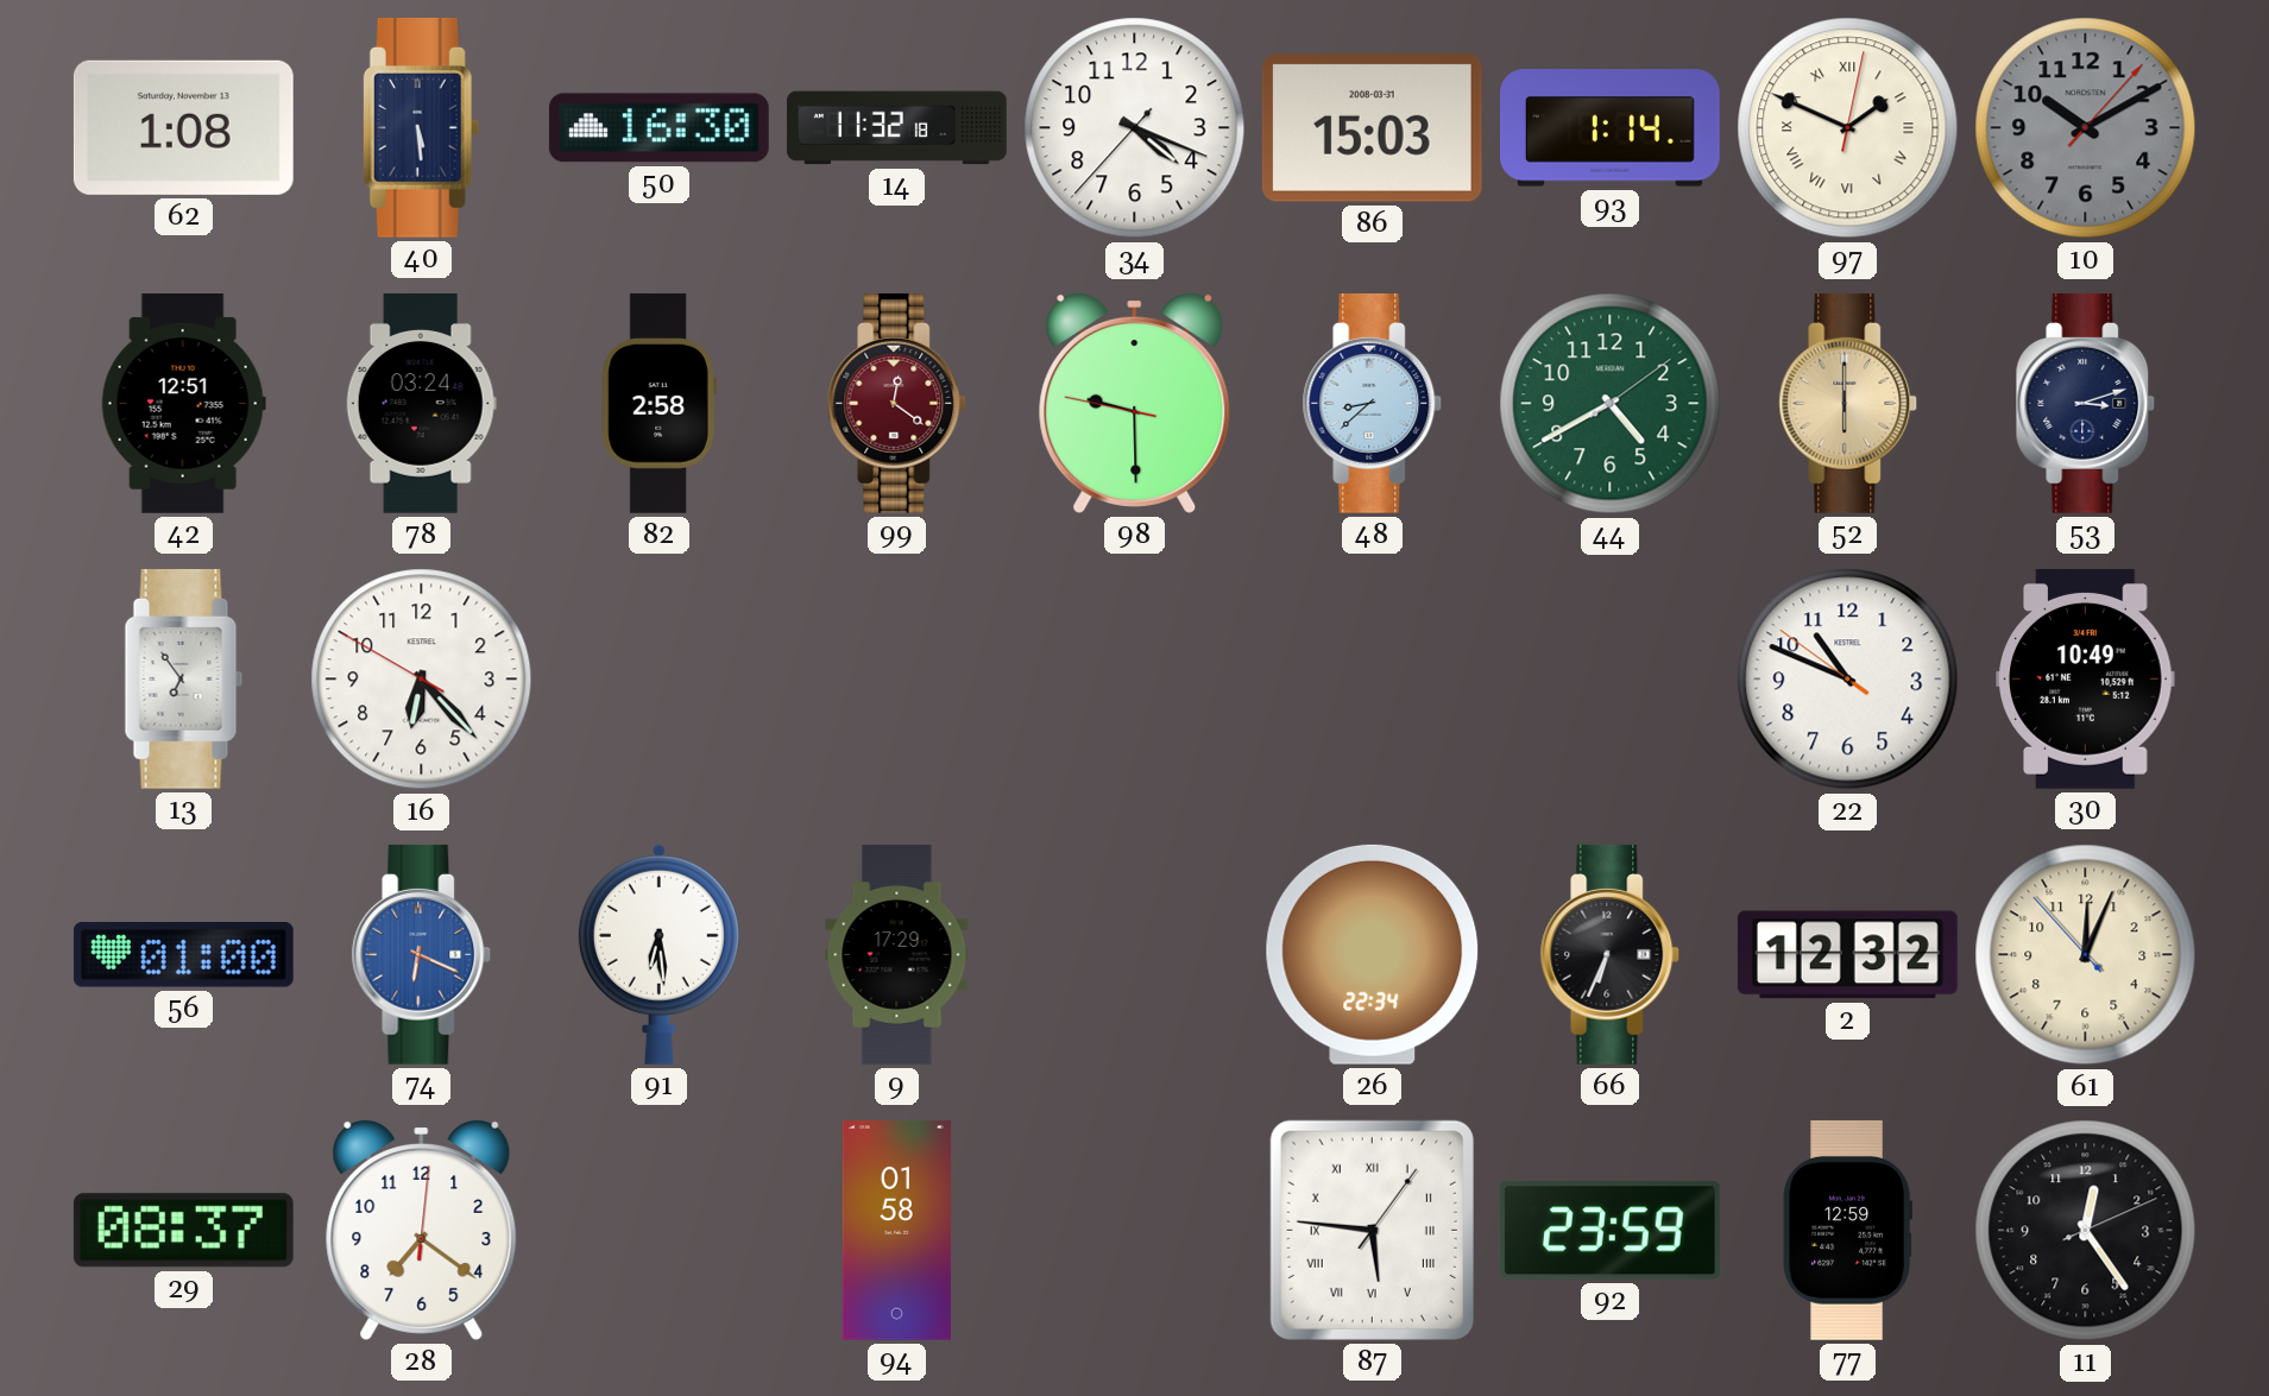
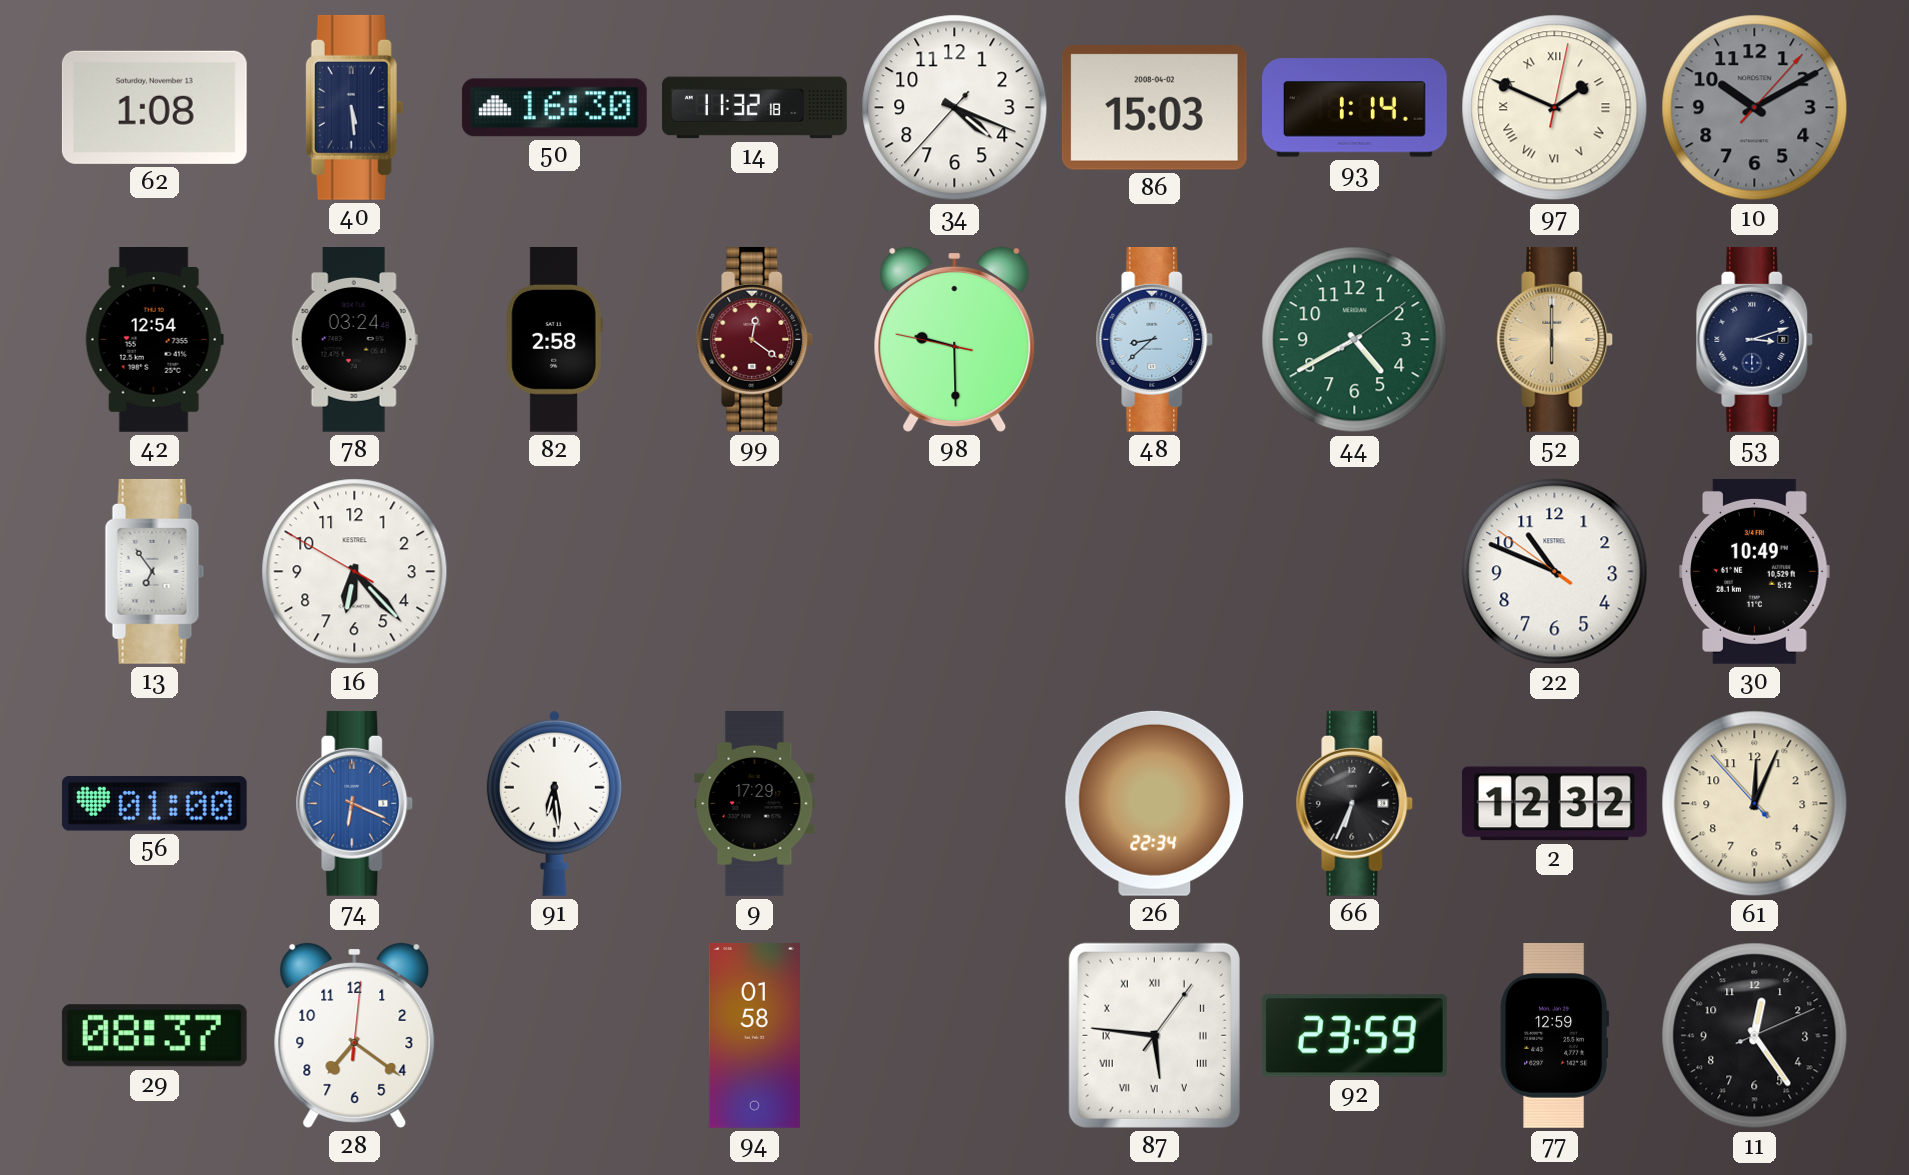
86 date: 2008-03-31 -> 2008-04-02 (1154, 108)
42: 12:51 -> 12:54 (154, 340)
